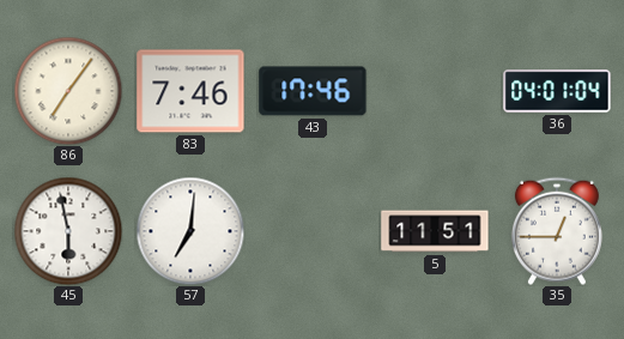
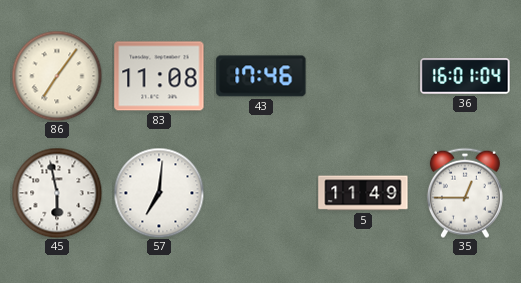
83: 7:46 -> 11:08 (159, 76)
36: 04:01 -> 16:01 (465, 76)
5: 11:51 -> 11:49 (363, 193)
